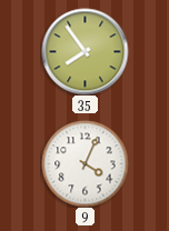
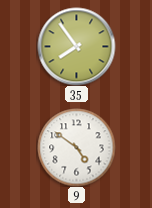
9: 4:04 -> 4:51 (76, 147)
